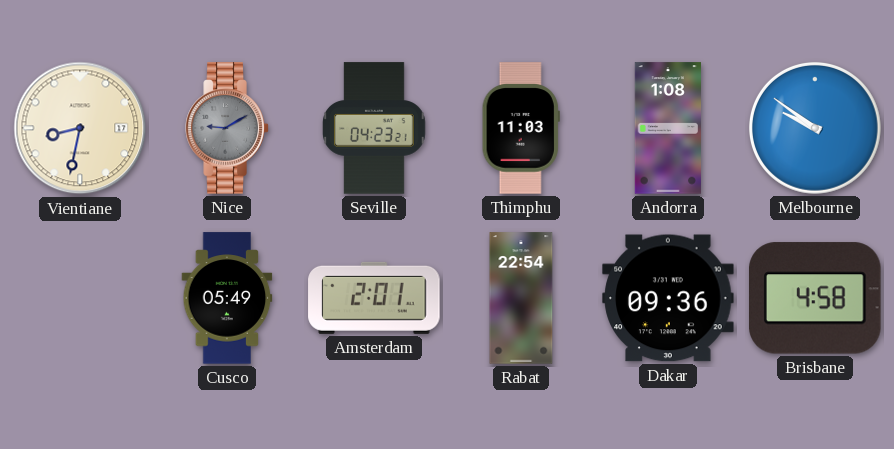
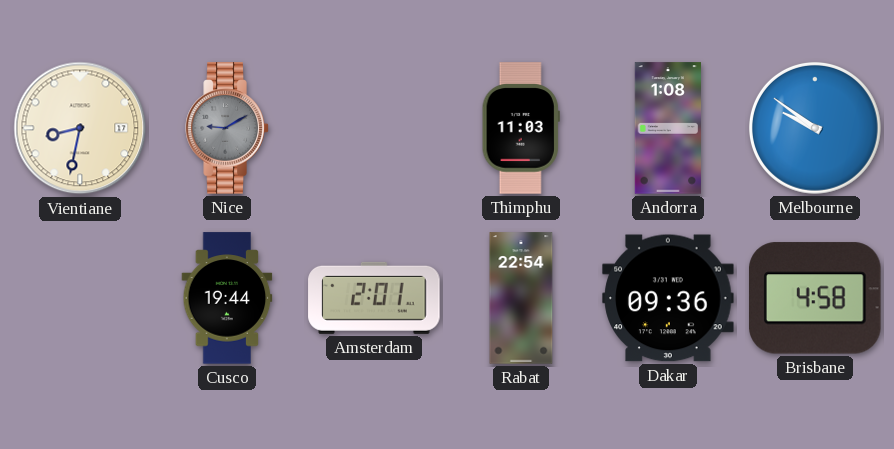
Seville: 04:23 -> none (375, 128)
Cusco: 05:49 -> 19:44 (227, 298)
